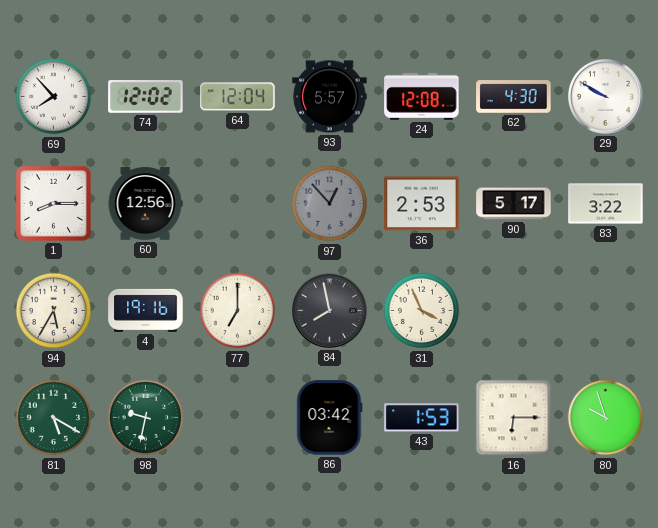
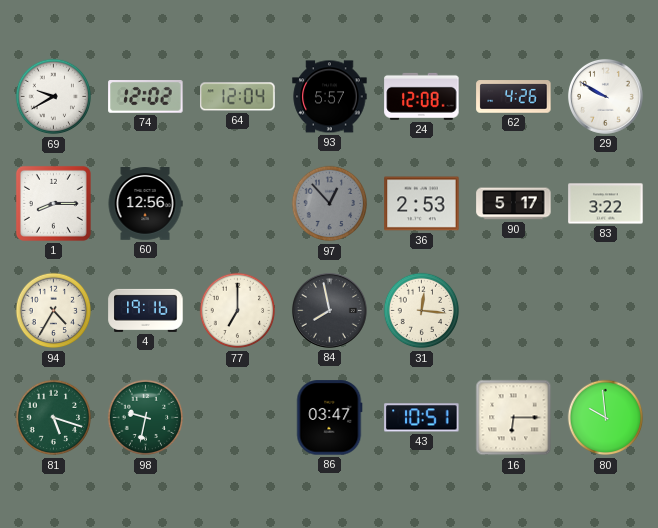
69: 7:53 -> 9:40 (54, 97)
62: 4:30 -> 4:26 (514, 97)
94: 5:35 -> 4:35 (54, 311)
31: 3:56 -> 12:16 (422, 311)
81: 5:20 -> 5:18 (54, 418)
86: 03:42 -> 03:47 (330, 418)
43: 1:53 -> 10:51 (422, 418)
80: 9:57 -> 9:59 (606, 418)
